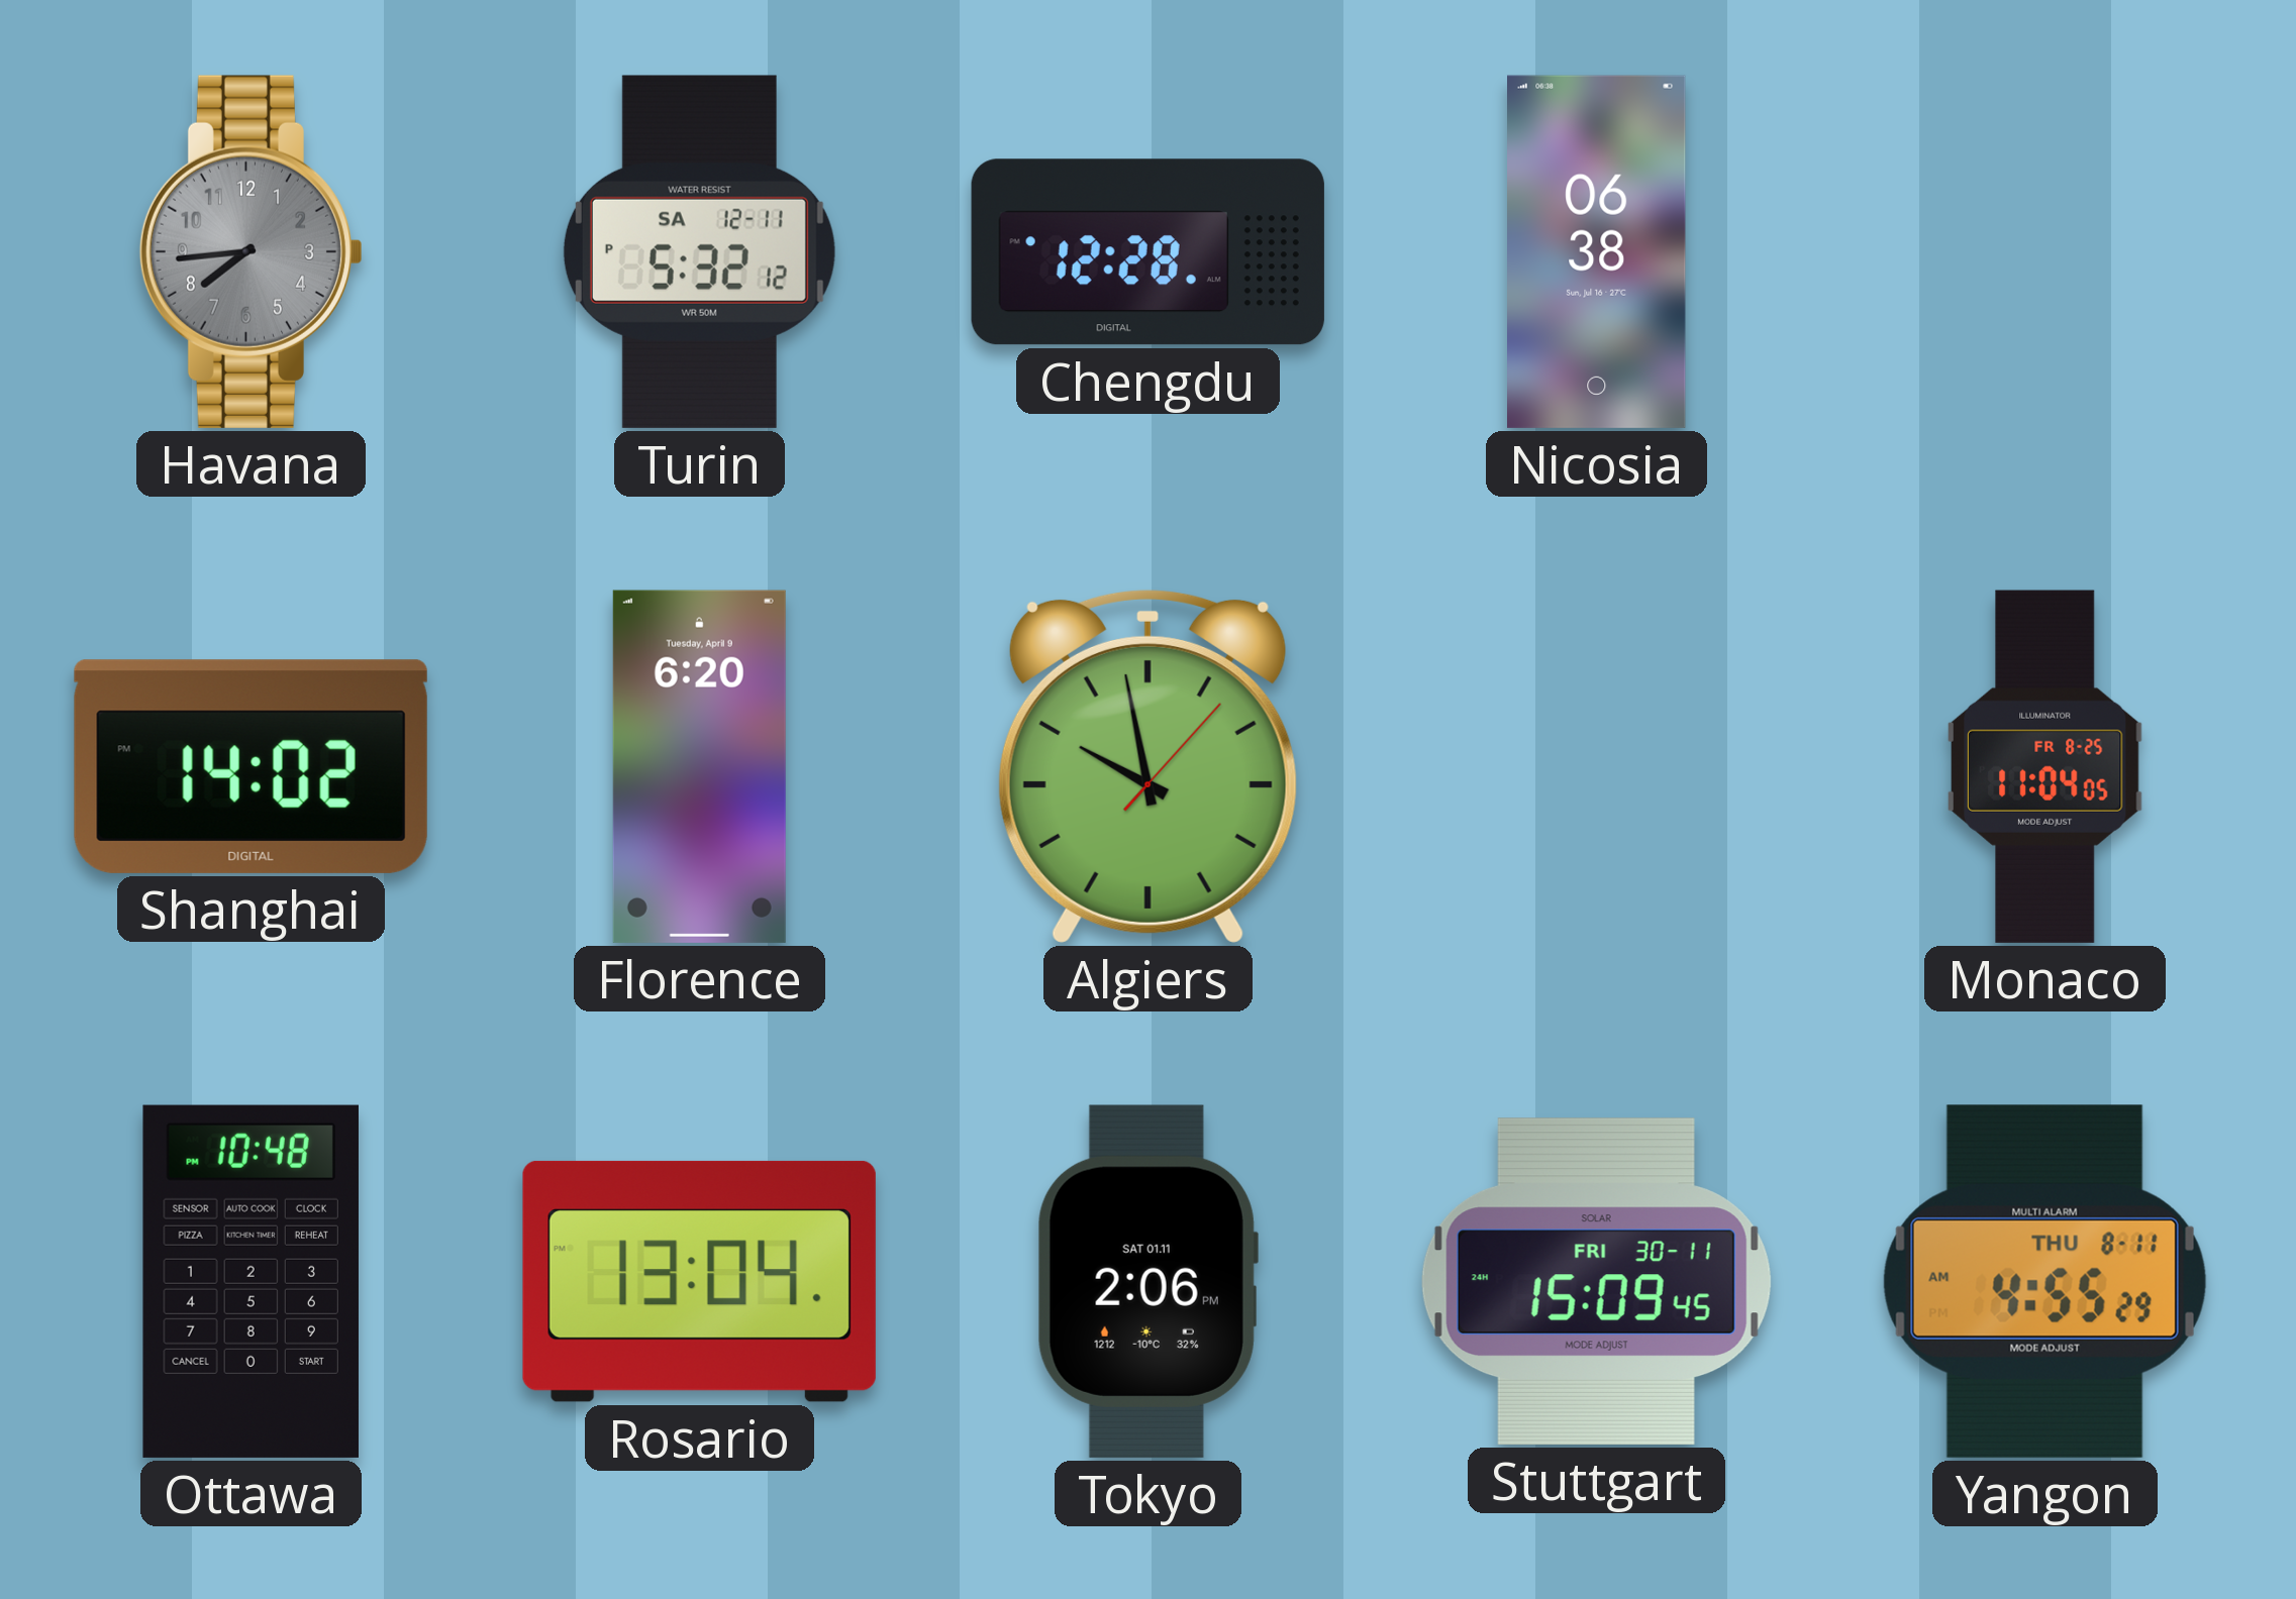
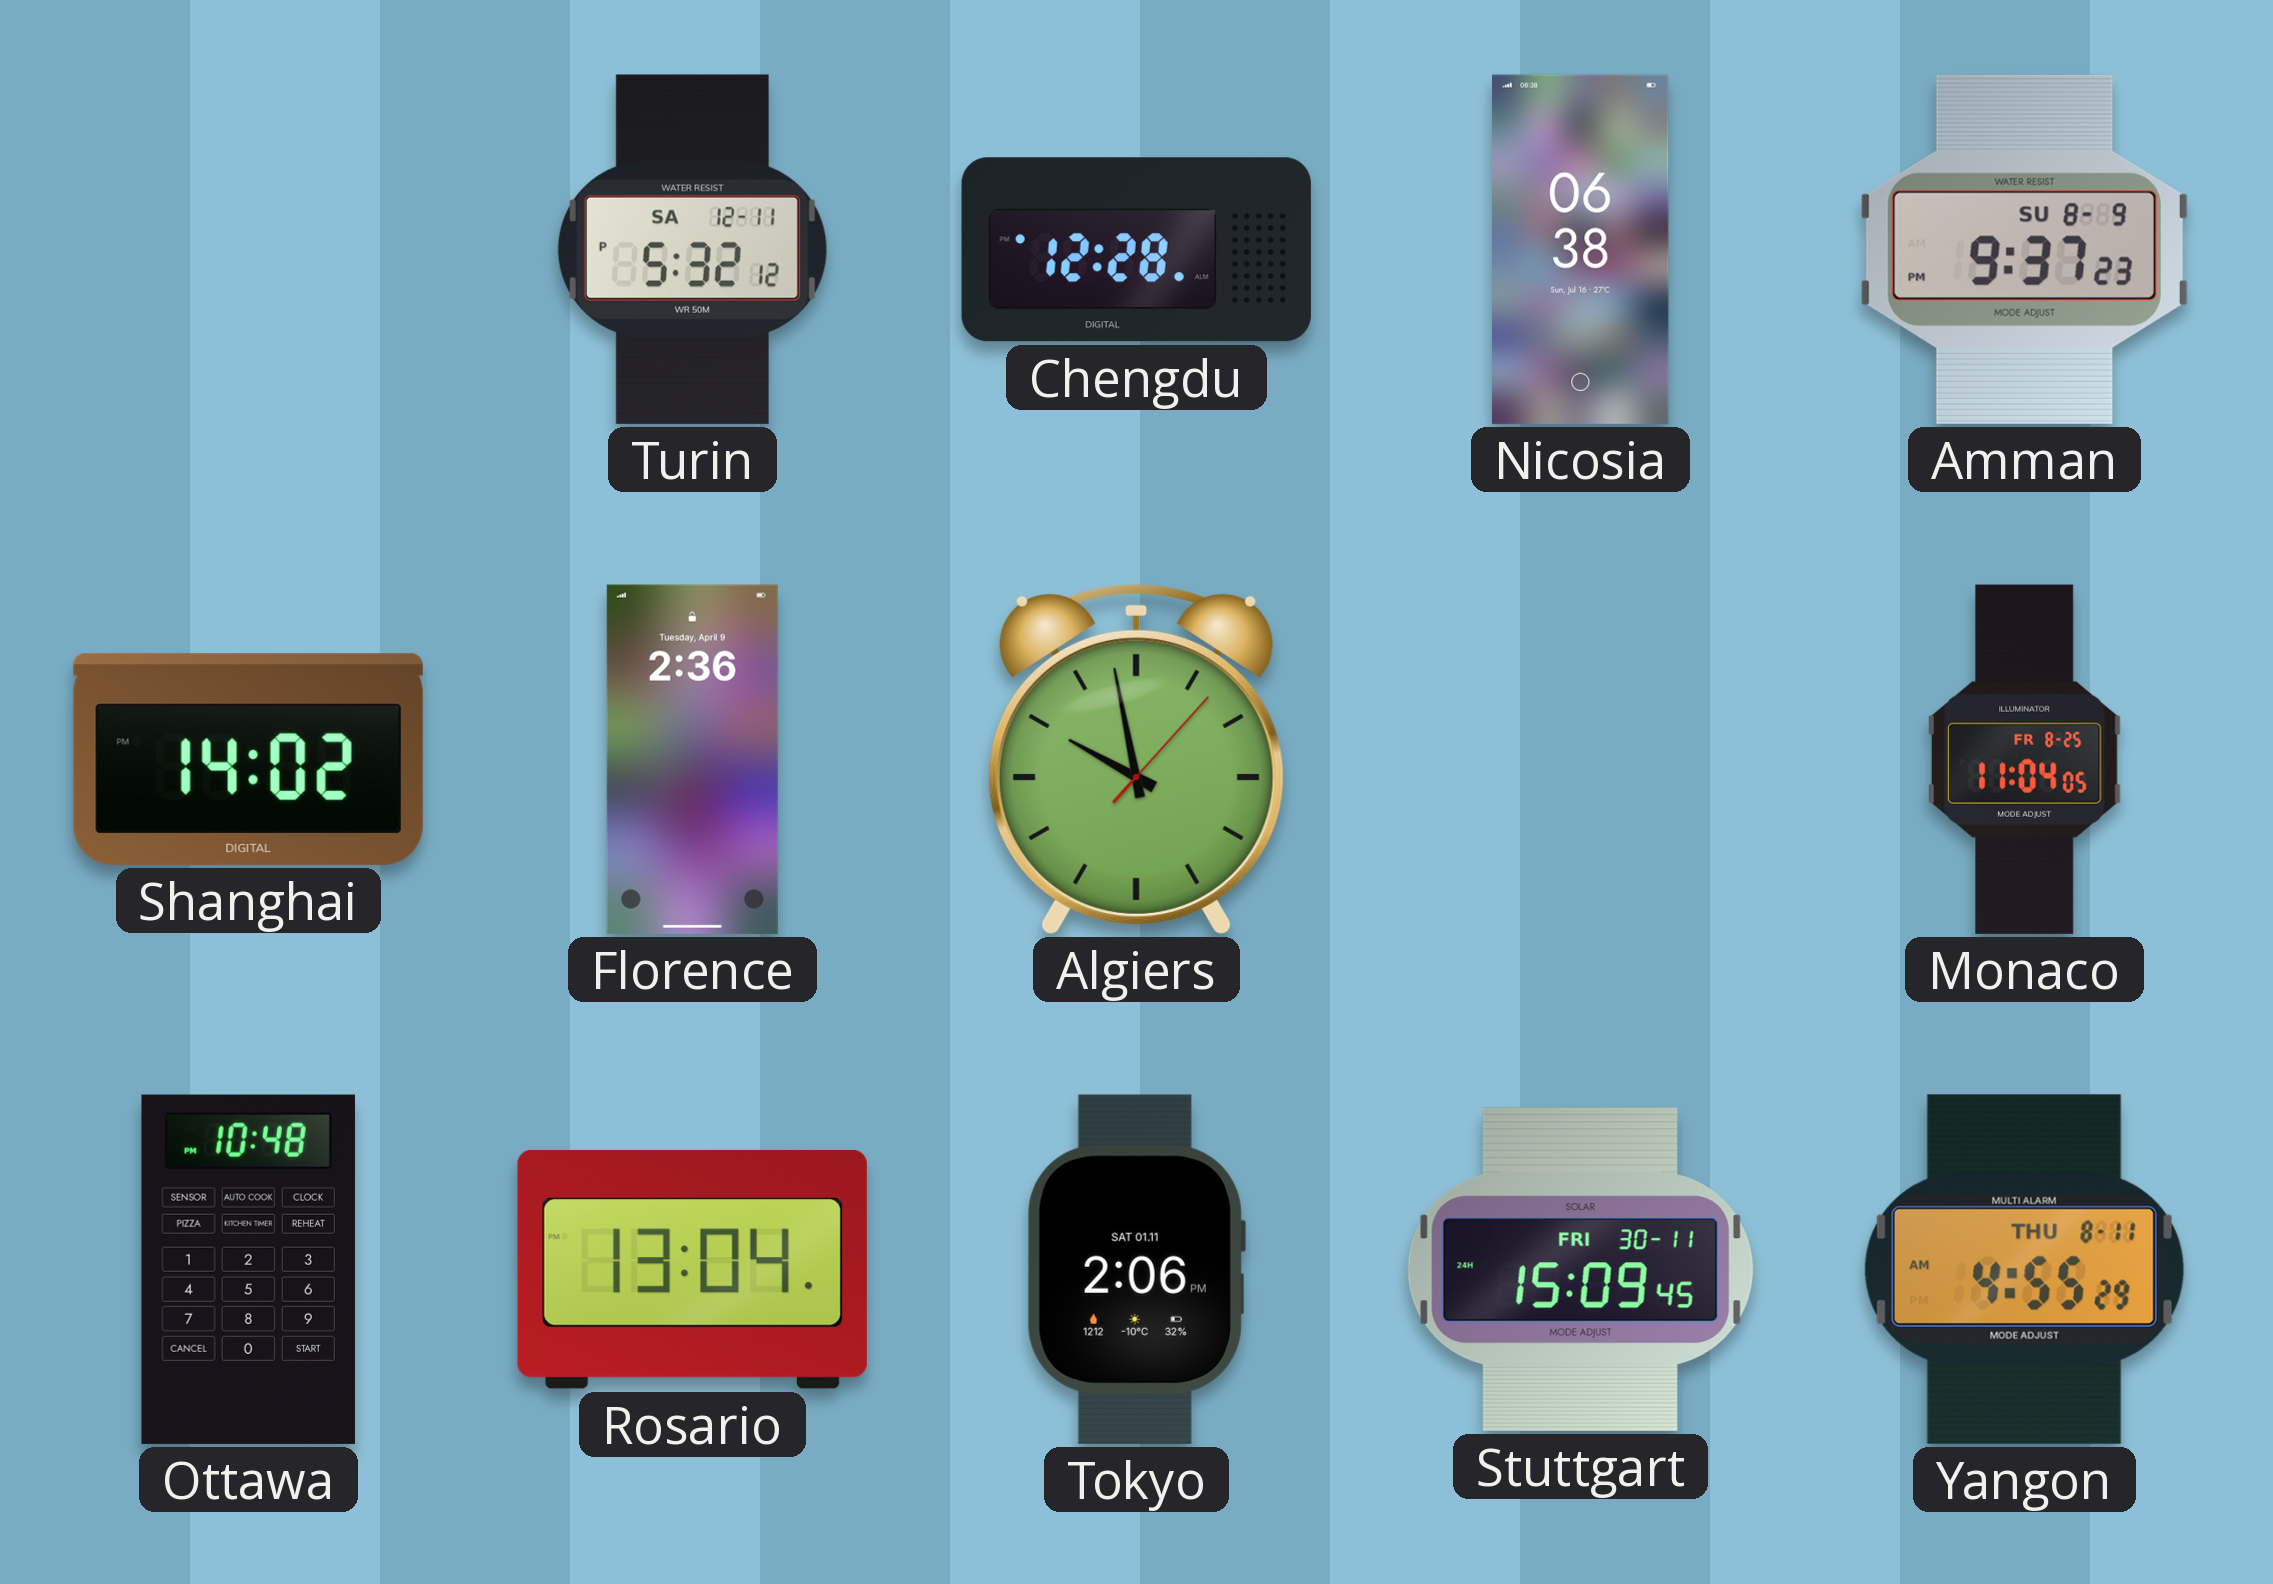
Havana: 7:44 -> none (251, 251)
Amman: none -> 9:37 (2024, 249)
Florence: 6:20 -> 2:36 (692, 759)
